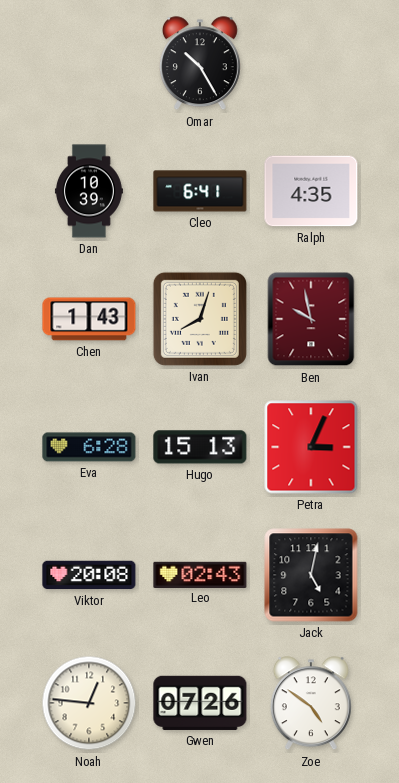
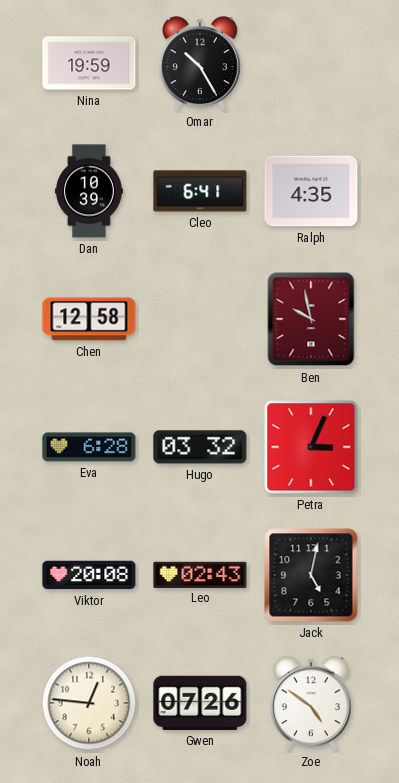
Nina: none -> 19:59 (89, 63)
Chen: 1:43 -> 12:58 (89, 319)
Ivan: 8:03 -> none (200, 319)
Hugo: 15:13 -> 03:32 (200, 447)
